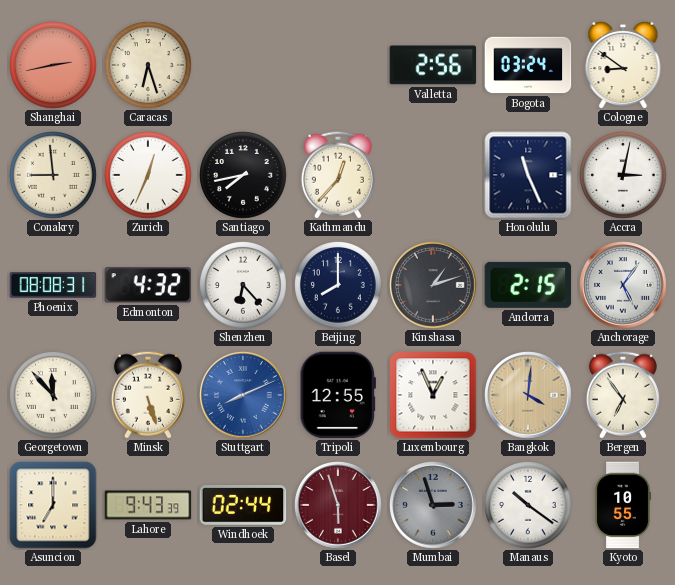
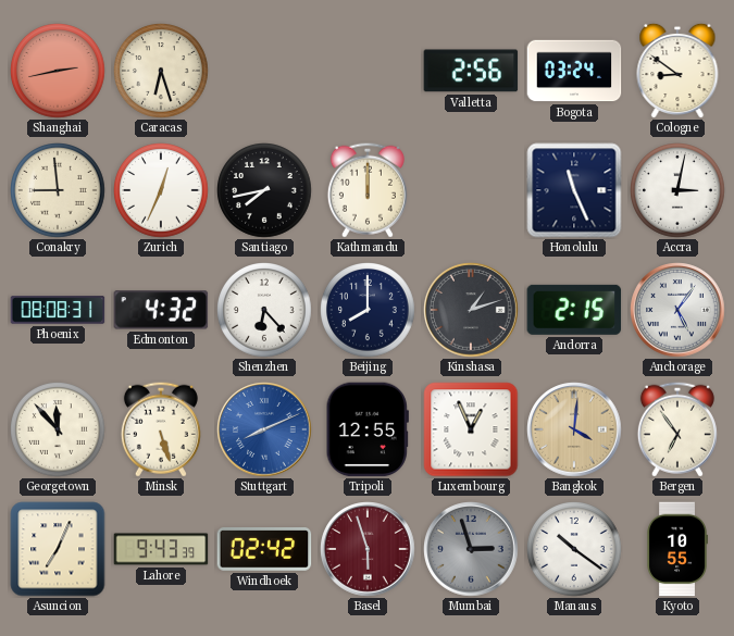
Kathmandu: 12:37 -> 12:00 (368, 190)
Asuncion: 7:00 -> 7:04 (58, 549)
Windhoek: 02:44 -> 02:42 (264, 550)
